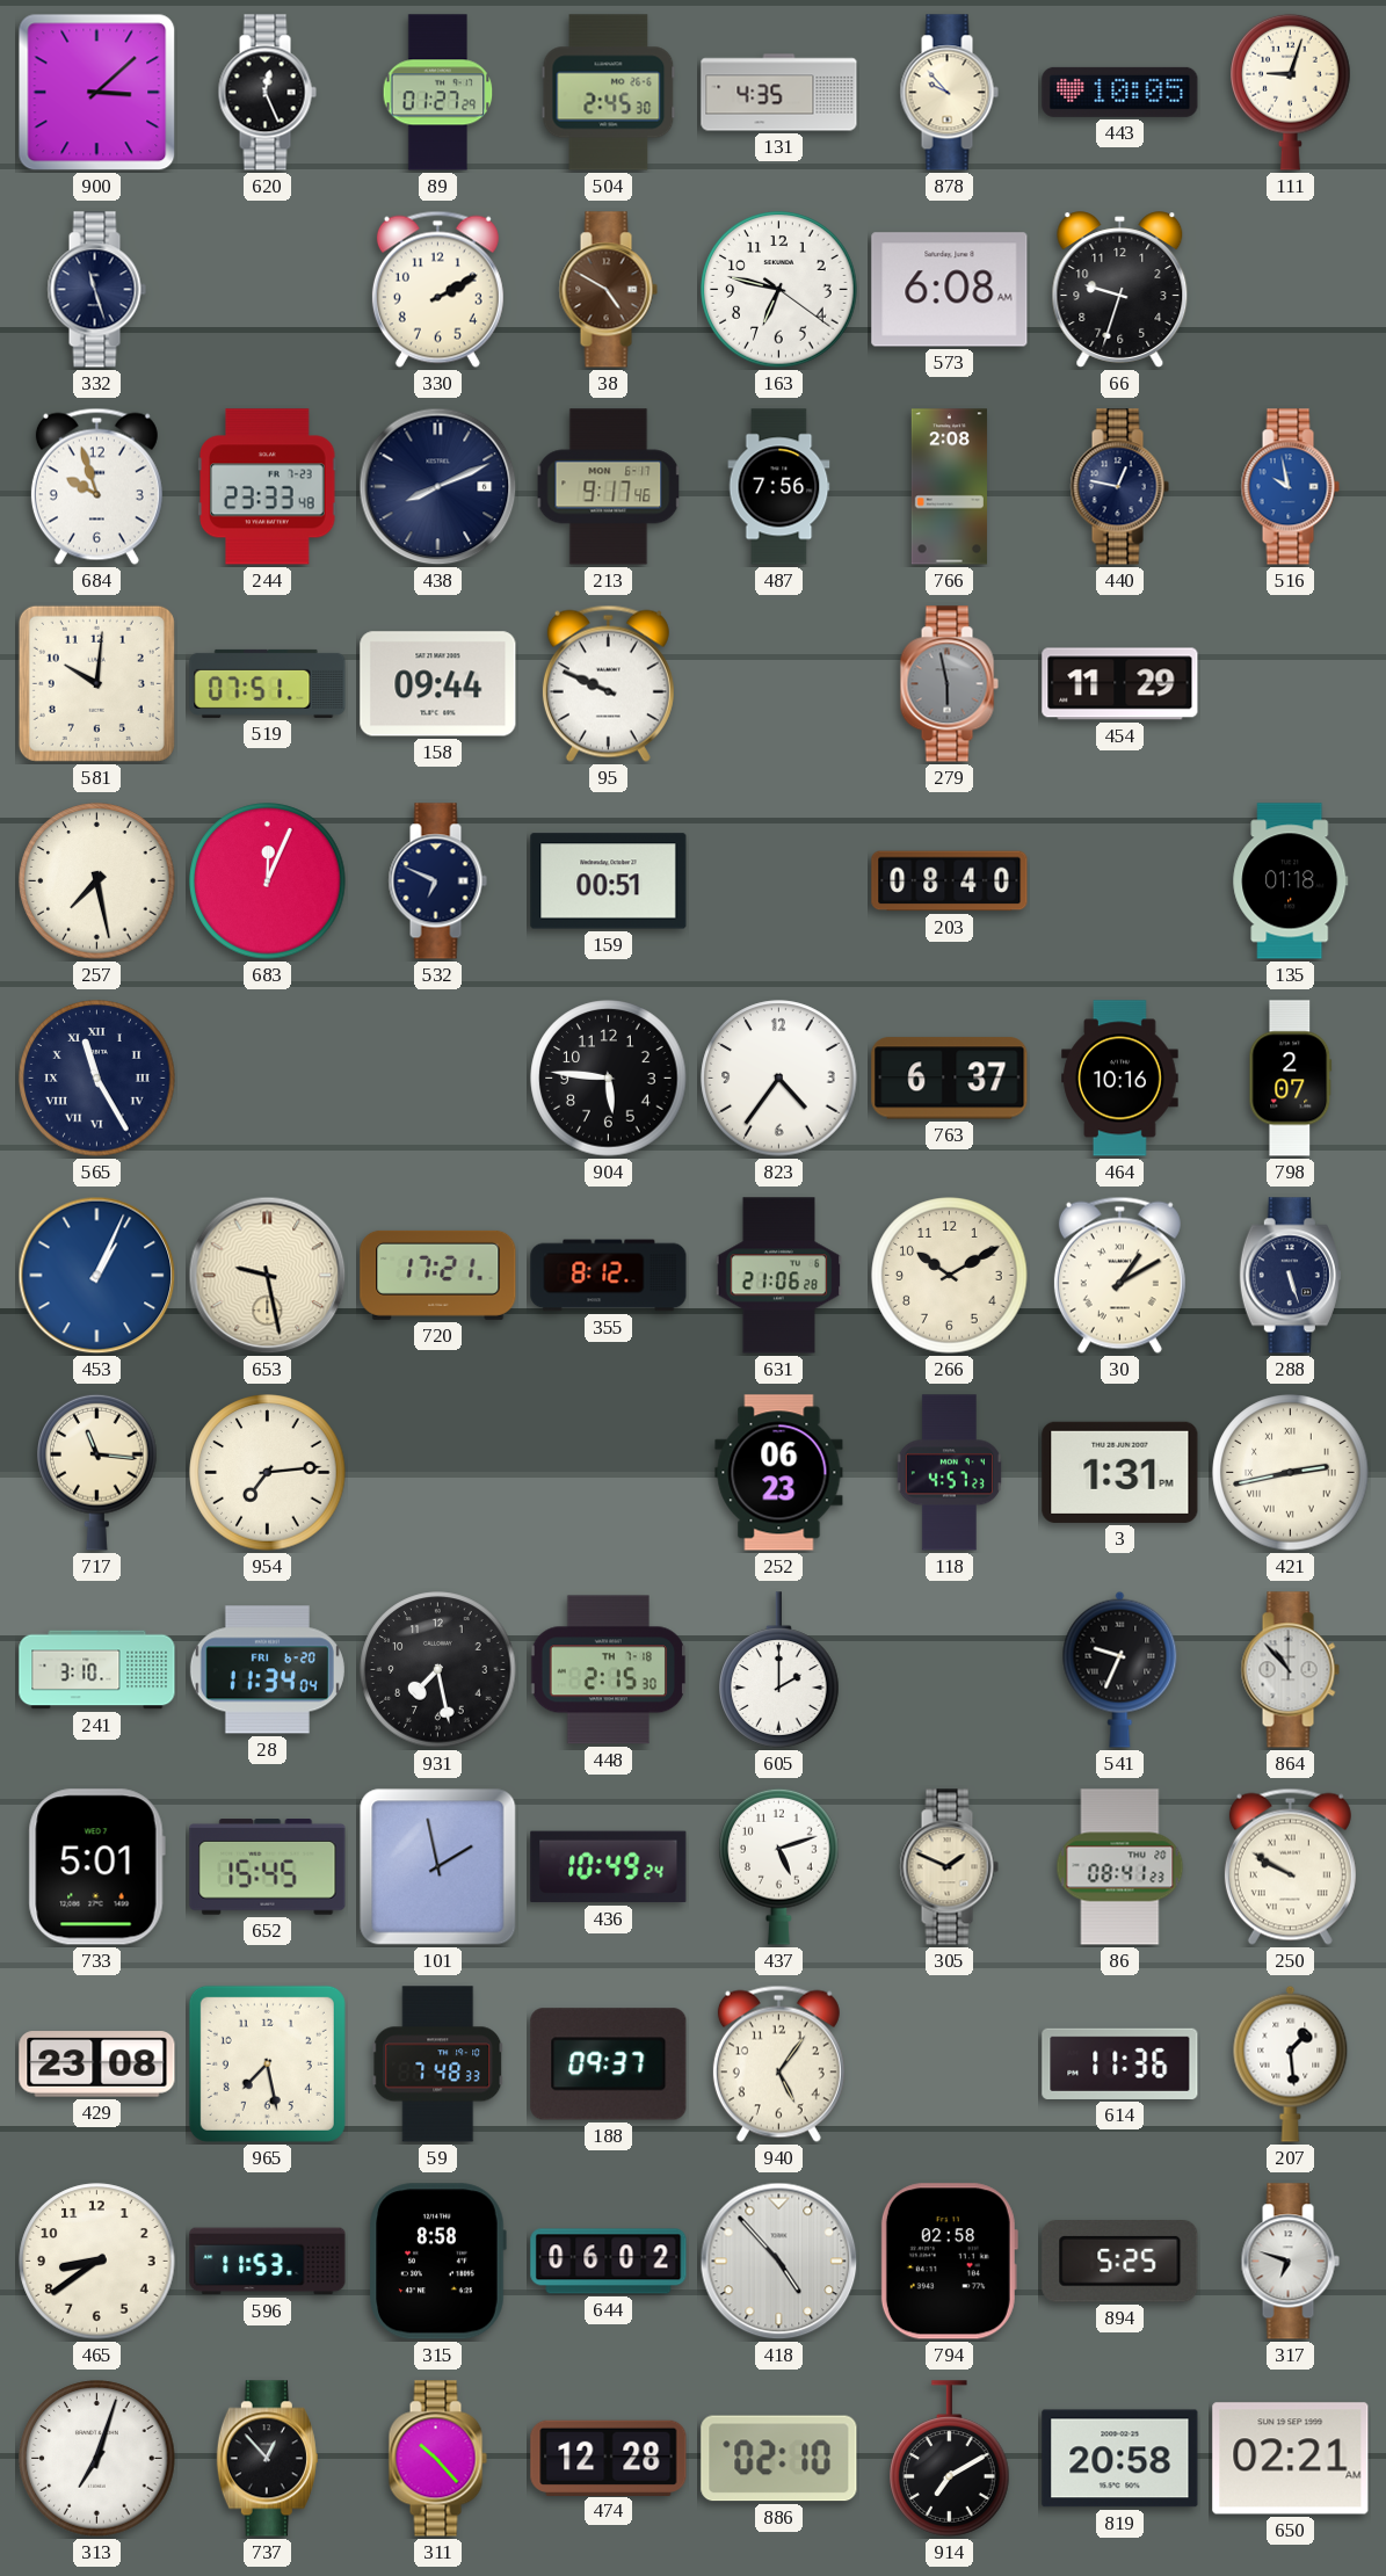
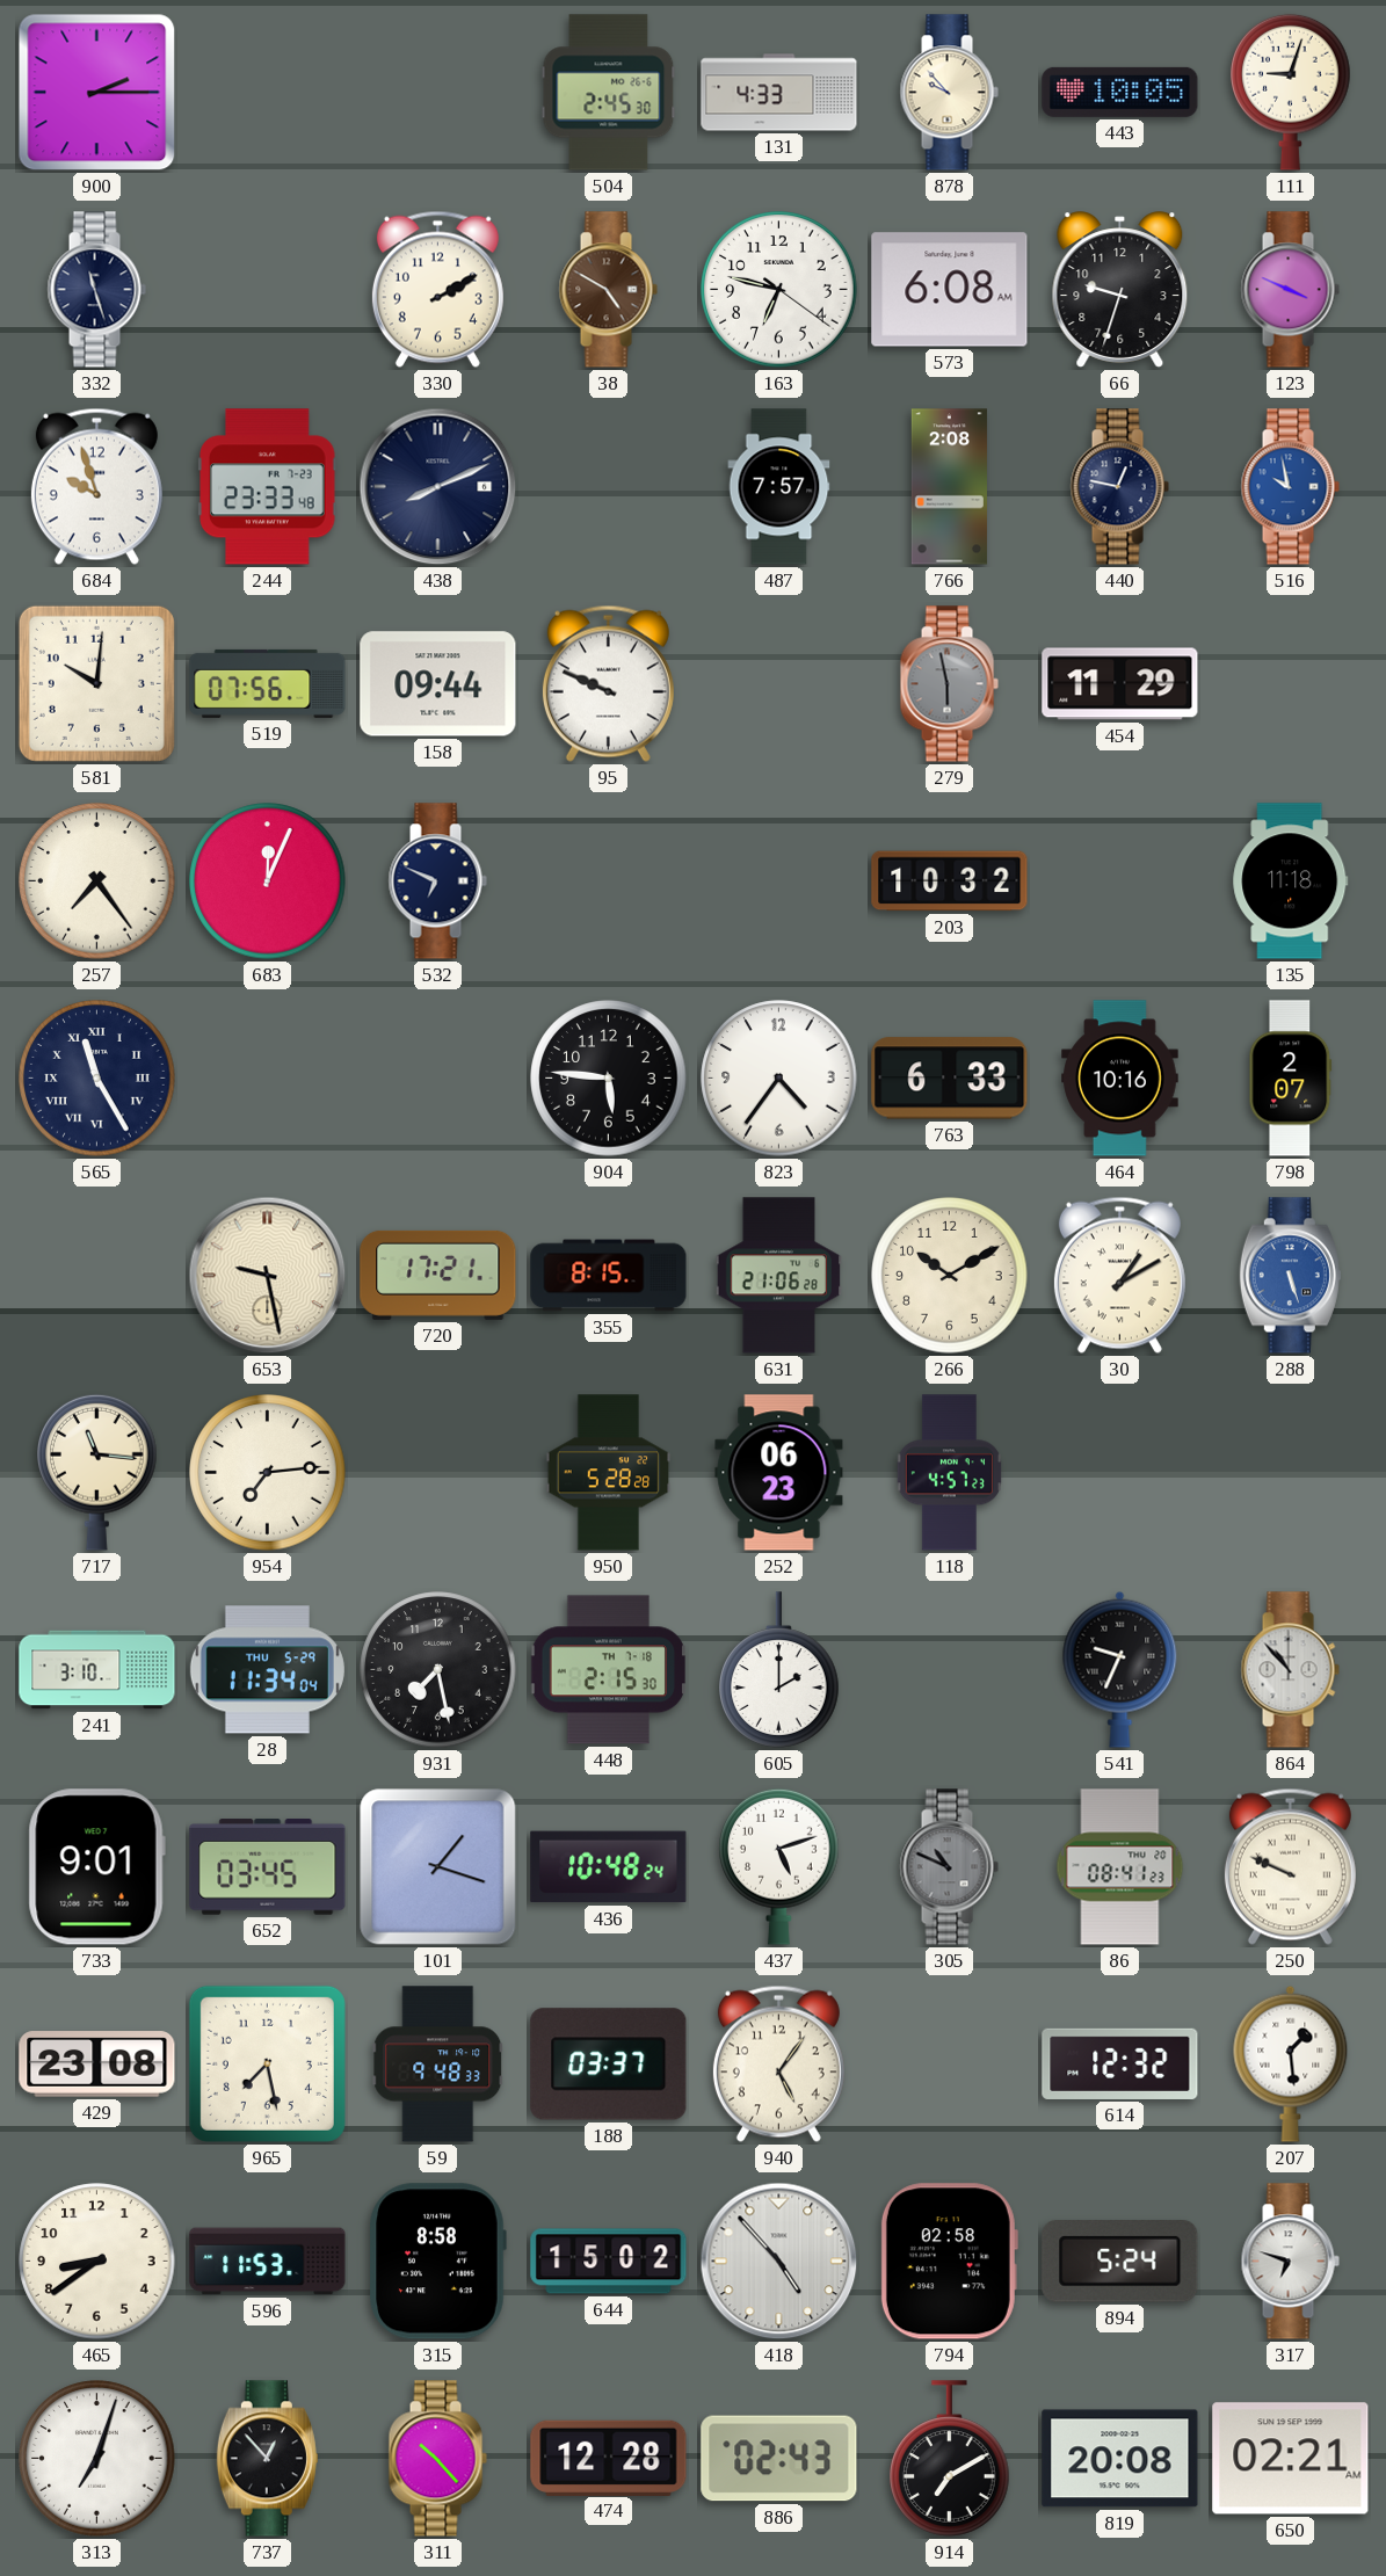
900: 3:08 -> 2:15 (97, 93)
620: 12:26 -> none (267, 93)
89: 01:27 -> none (438, 93)
131: 4:35 -> 4:33 (779, 93)
123: none -> 3:49 (1290, 290)
213: 9:17 -> none (609, 487)
487: 7:56 -> 7:57 (779, 487)
519: 07:51 -> 07:56 (268, 683)
257: 7:28 -> 7:24 (97, 881)
159: 00:51 -> none (609, 881)
203: 08:40 -> 10:32 (950, 881)
135: 01:18 -> 11:18 (1291, 881)
763: 6:37 -> 6:33 (950, 1079)
453: 1:04 -> none (97, 1276)
355: 8:12 -> 8:15 (609, 1276)
288 dial: navy -> blue (1290, 1276)
950: none -> 5:28 (609, 1473)
3: 1:31 -> none (1120, 1472)
421: 2:43 -> none (1291, 1473)
28 date: FRI 6-20 -> THU 5-29 (267, 1670)
733: 5:01 -> 9:01 (96, 1867)
652: 15:45 -> 03:45 (268, 1867)
101: 1:58 -> 1:18 (438, 1867)
436: 10:49 -> 10:48 (609, 1867)
305: 1:49 -> 10:49 (949, 1867)
305 dial: cream -> grey (949, 1867)
250: 9:50 -> 9:49 (1290, 1866)
59: 7:48 -> 9:48 (438, 2065)
188: 09:37 -> 03:37 (609, 2065)
614: 11:36 -> 12:32 (1120, 2063)
644: 06:02 -> 15:02 (609, 2262)
894: 5:25 -> 5:24 (1120, 2262)
886: 02:10 -> 02:43 (779, 2459)
819: 20:58 -> 20:08 (1120, 2459)
